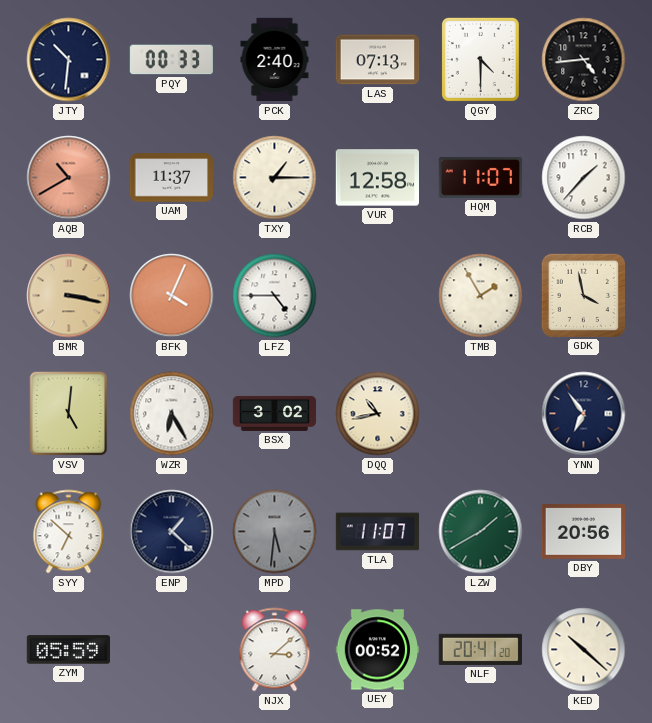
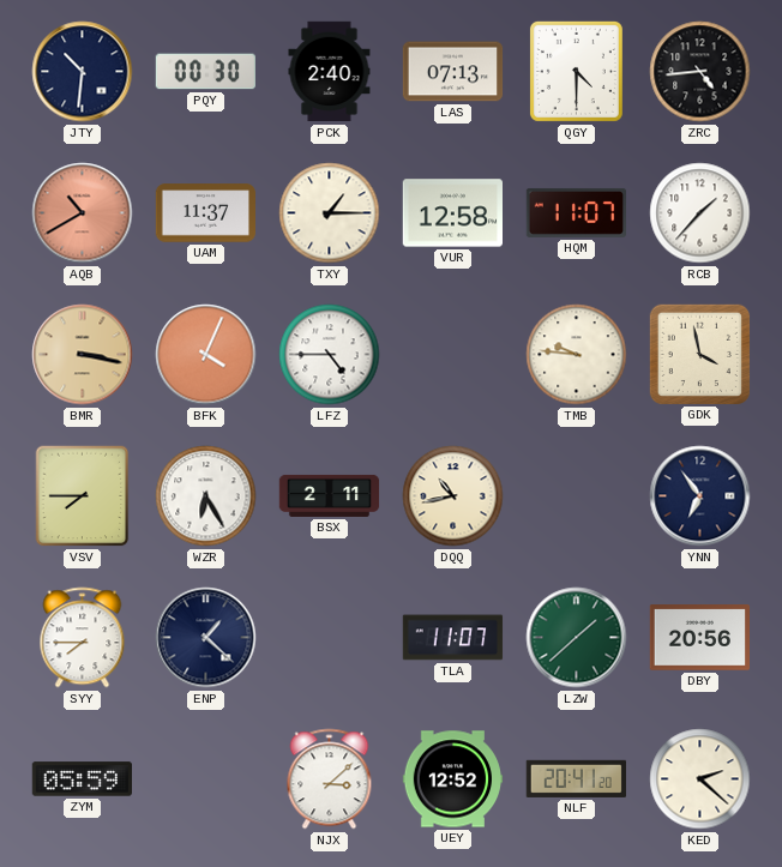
PQY: 00:33 -> 00:30 (205, 72)
TMB: 1:55 -> 9:46 (577, 355)
VSV: 5:01 -> 7:45 (83, 496)
BSX: 3:02 -> 2:11 (330, 495)
SYY: 6:52 -> 7:45 (83, 638)
MPD: 5:31 -> none (275, 532)
LZW: 1:40 -> 1:38 (577, 638)
UEY: 00:52 -> 12:52 (453, 779)
KED: 10:22 -> 2:22 (700, 779)
